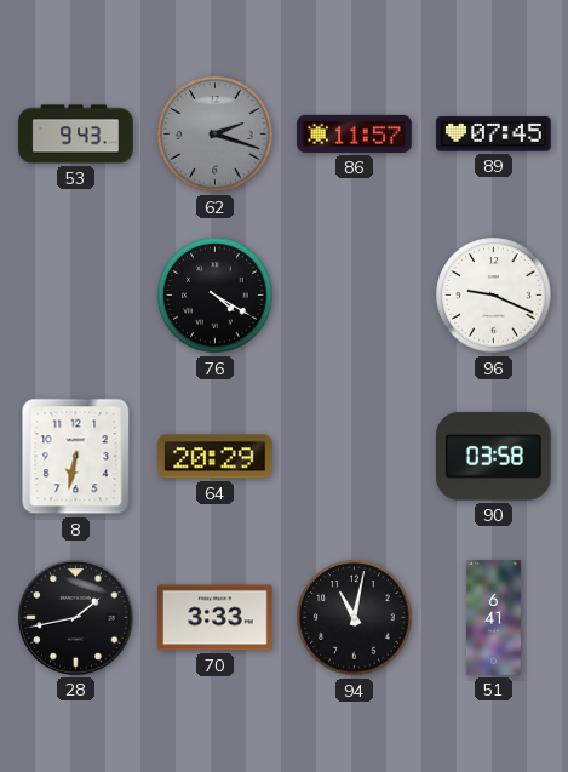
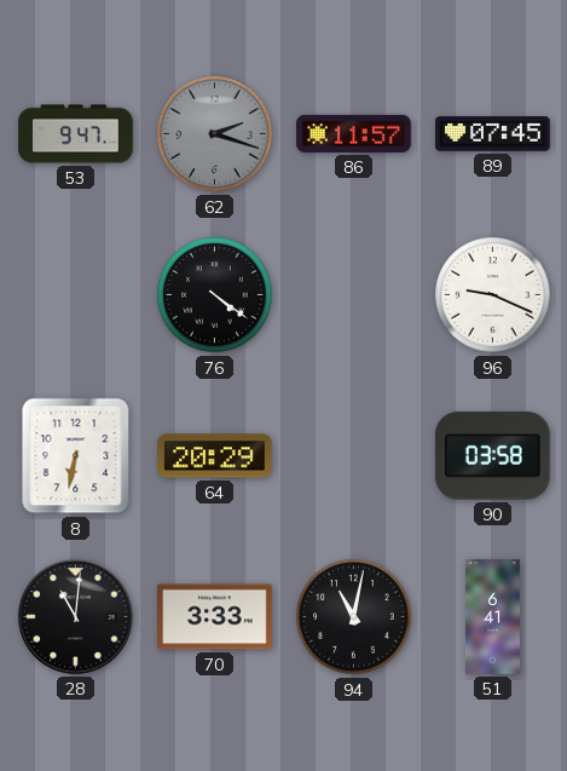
53: 9:43 -> 9:47 (76, 134)
76: 4:20 -> 4:21 (215, 295)
28: 1:43 -> 11:01 (76, 617)
